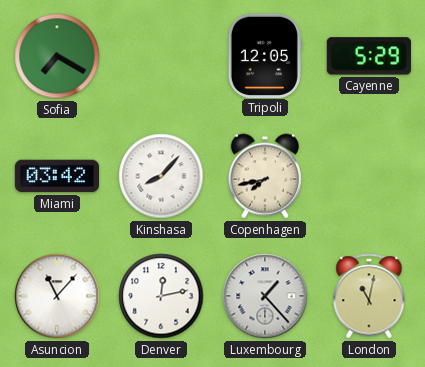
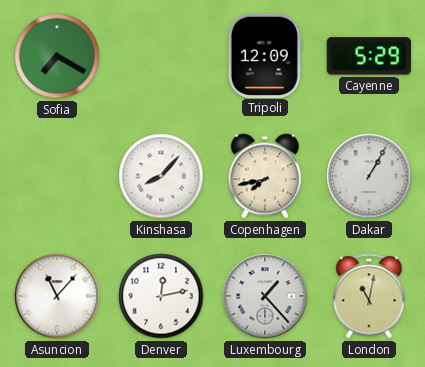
Tripoli: 12:05 -> 12:09 (265, 55)
Miami: 03:42 -> none (56, 176)
Dakar: none -> 1:05 (369, 176)
